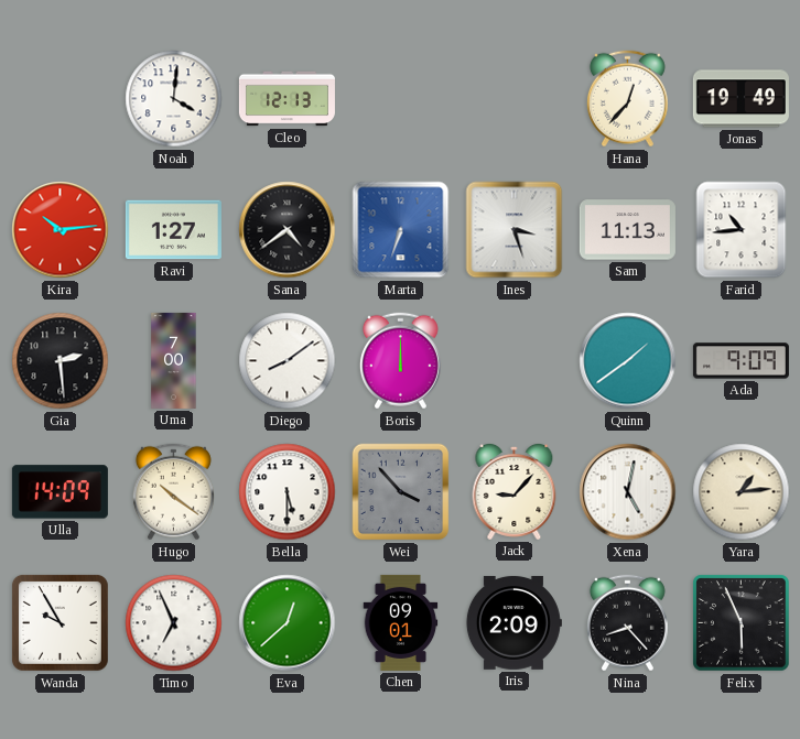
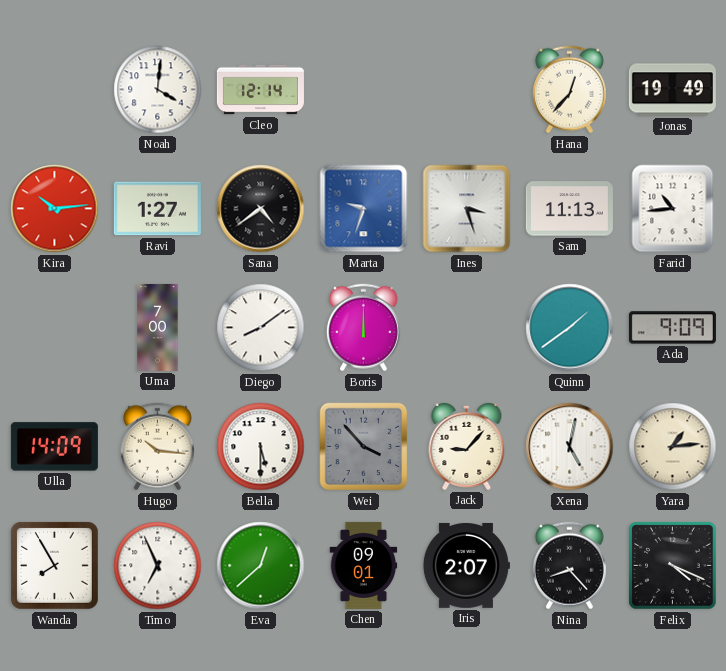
Cleo: 12:13 -> 12:14 (260, 90)
Marta: 6:33 -> 9:33 (364, 209)
Gia: 2:29 -> none (61, 361)
Hugo: 10:21 -> 10:16 (157, 447)
Wanda: 9:55 -> 7:55 (54, 565)
Iris: 2:09 -> 2:07 (466, 565)
Felix: 5:56 -> 4:19 (673, 566)
